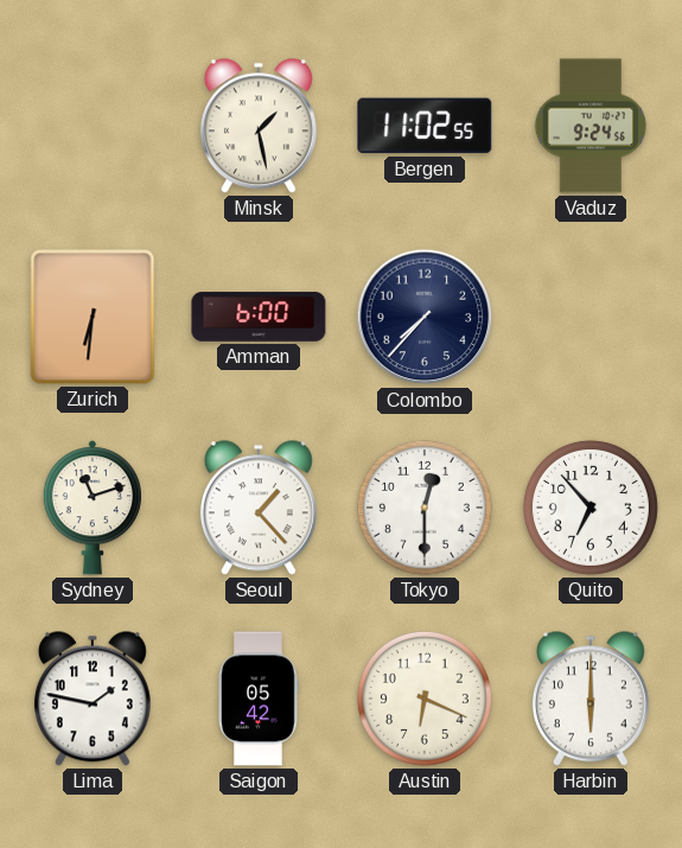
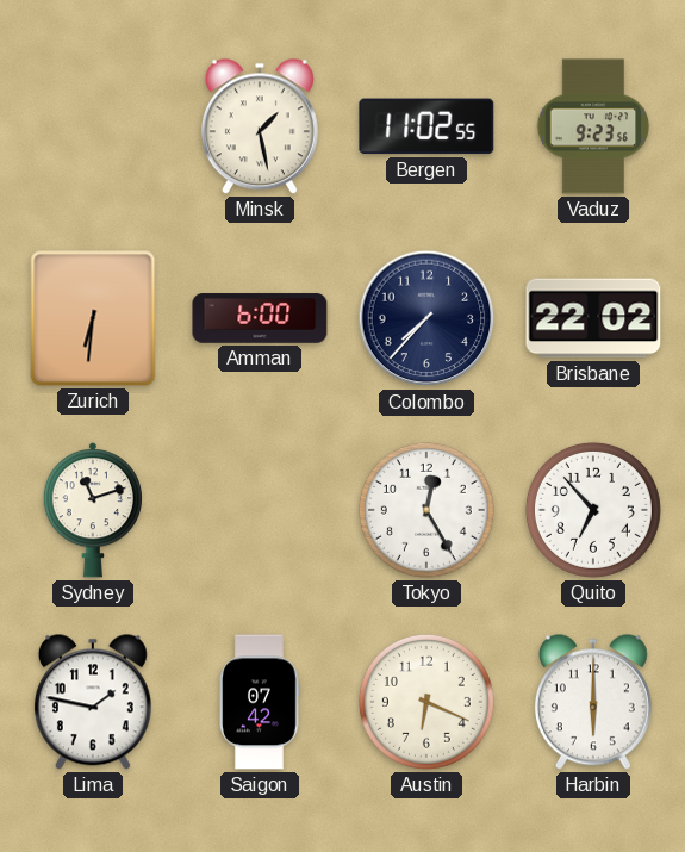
Vaduz: 9:24 -> 9:23 (593, 126)
Brisbane: none -> 22:02 (593, 318)
Seoul: 1:23 -> none (259, 508)
Tokyo: 12:30 -> 12:25 (426, 510)
Saigon: 05:42 -> 07:42 (260, 702)
